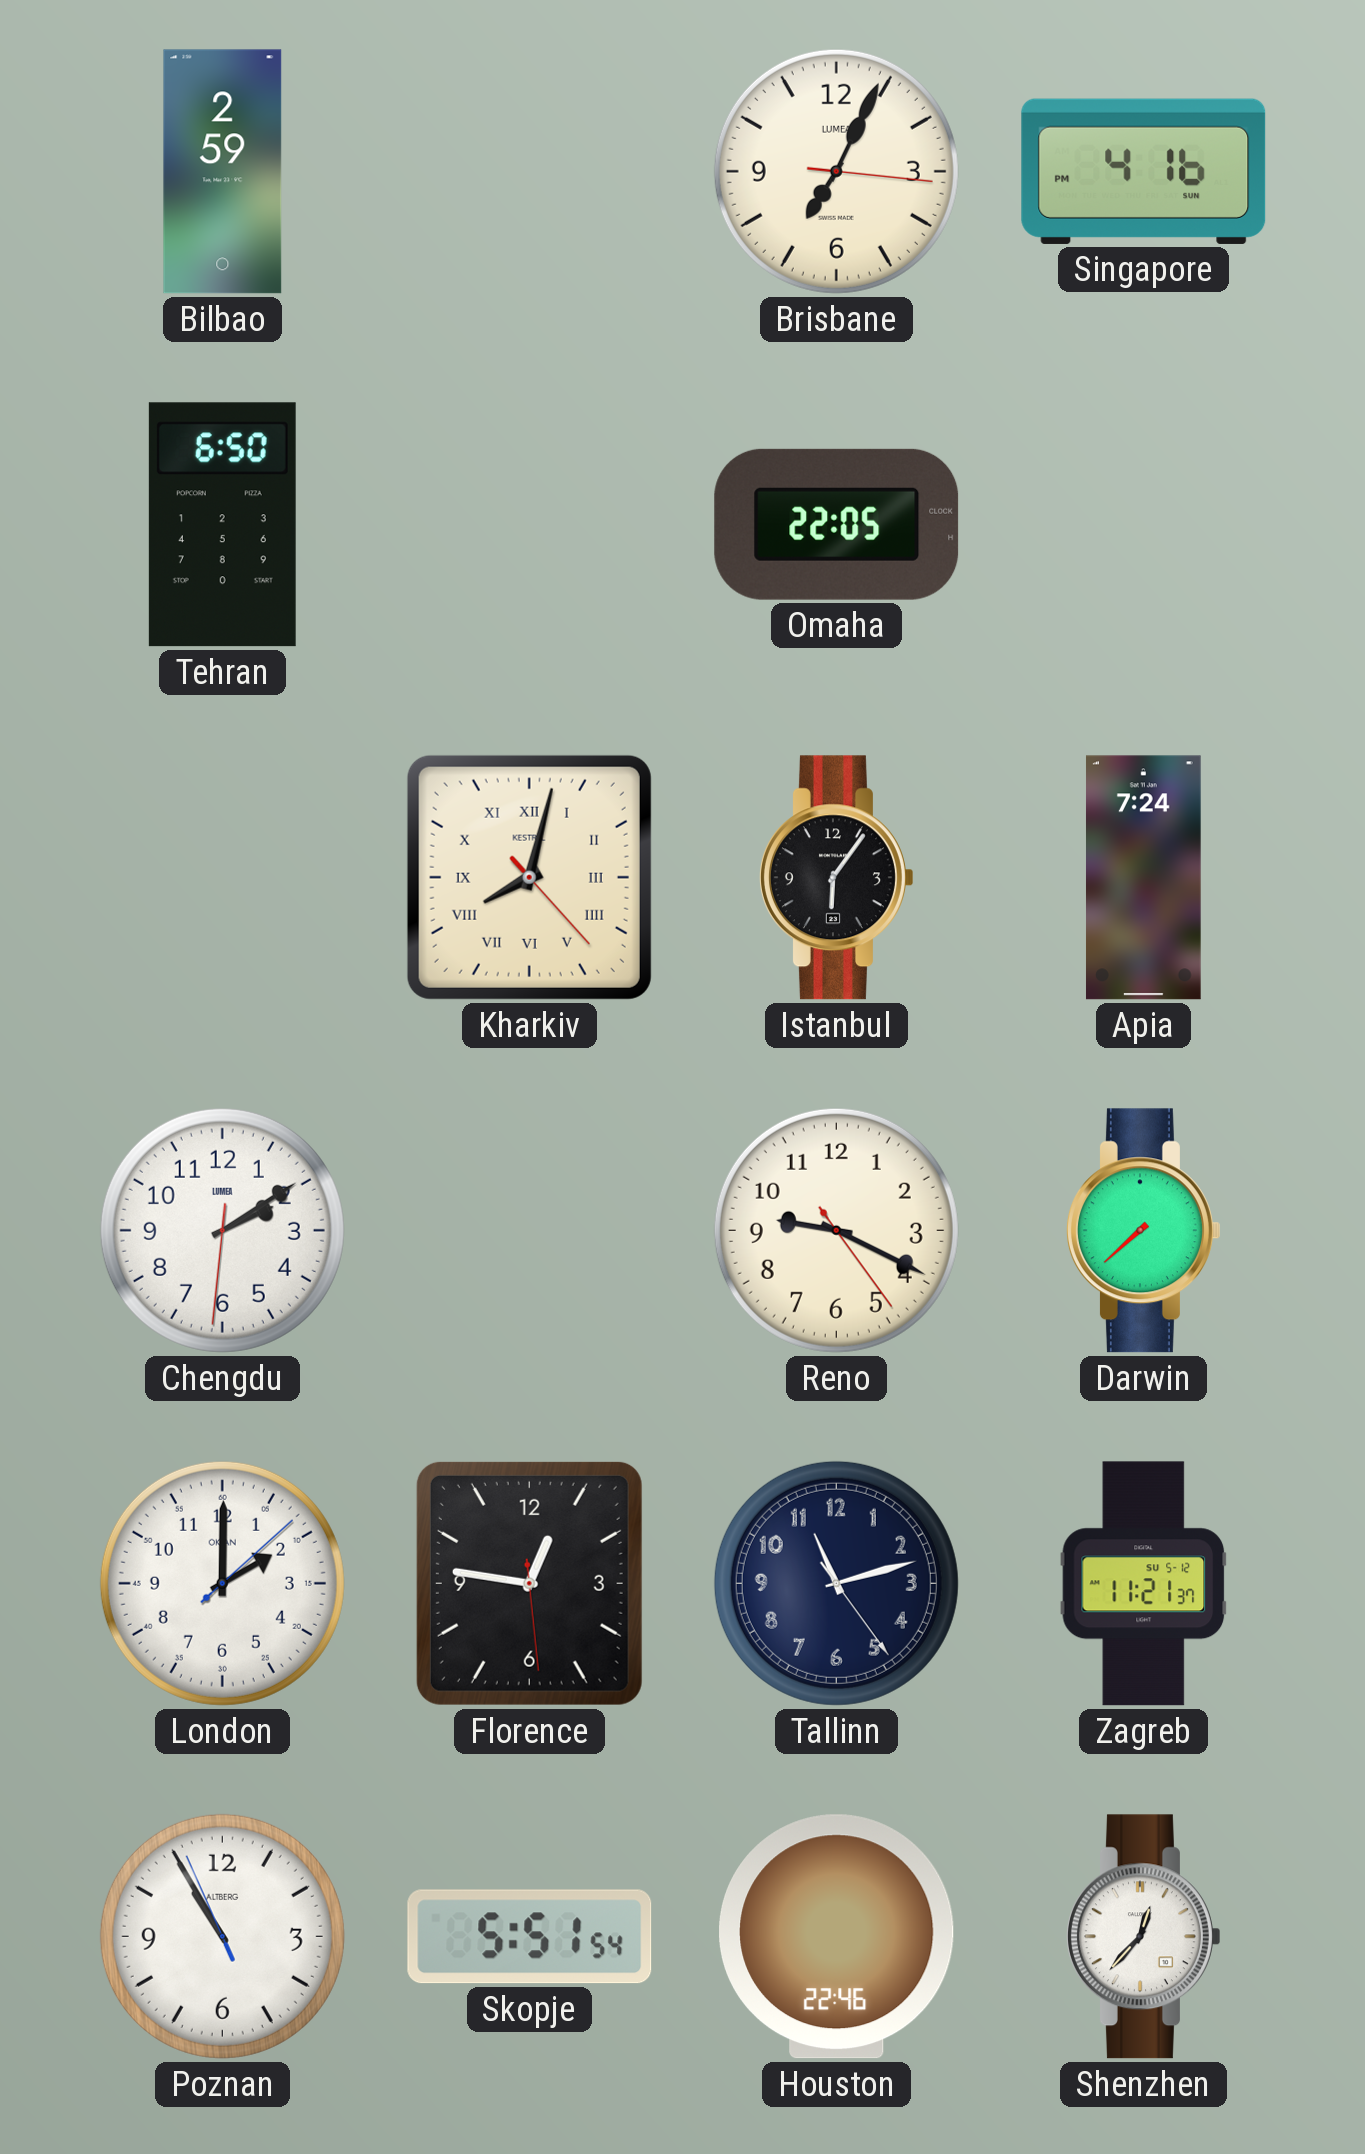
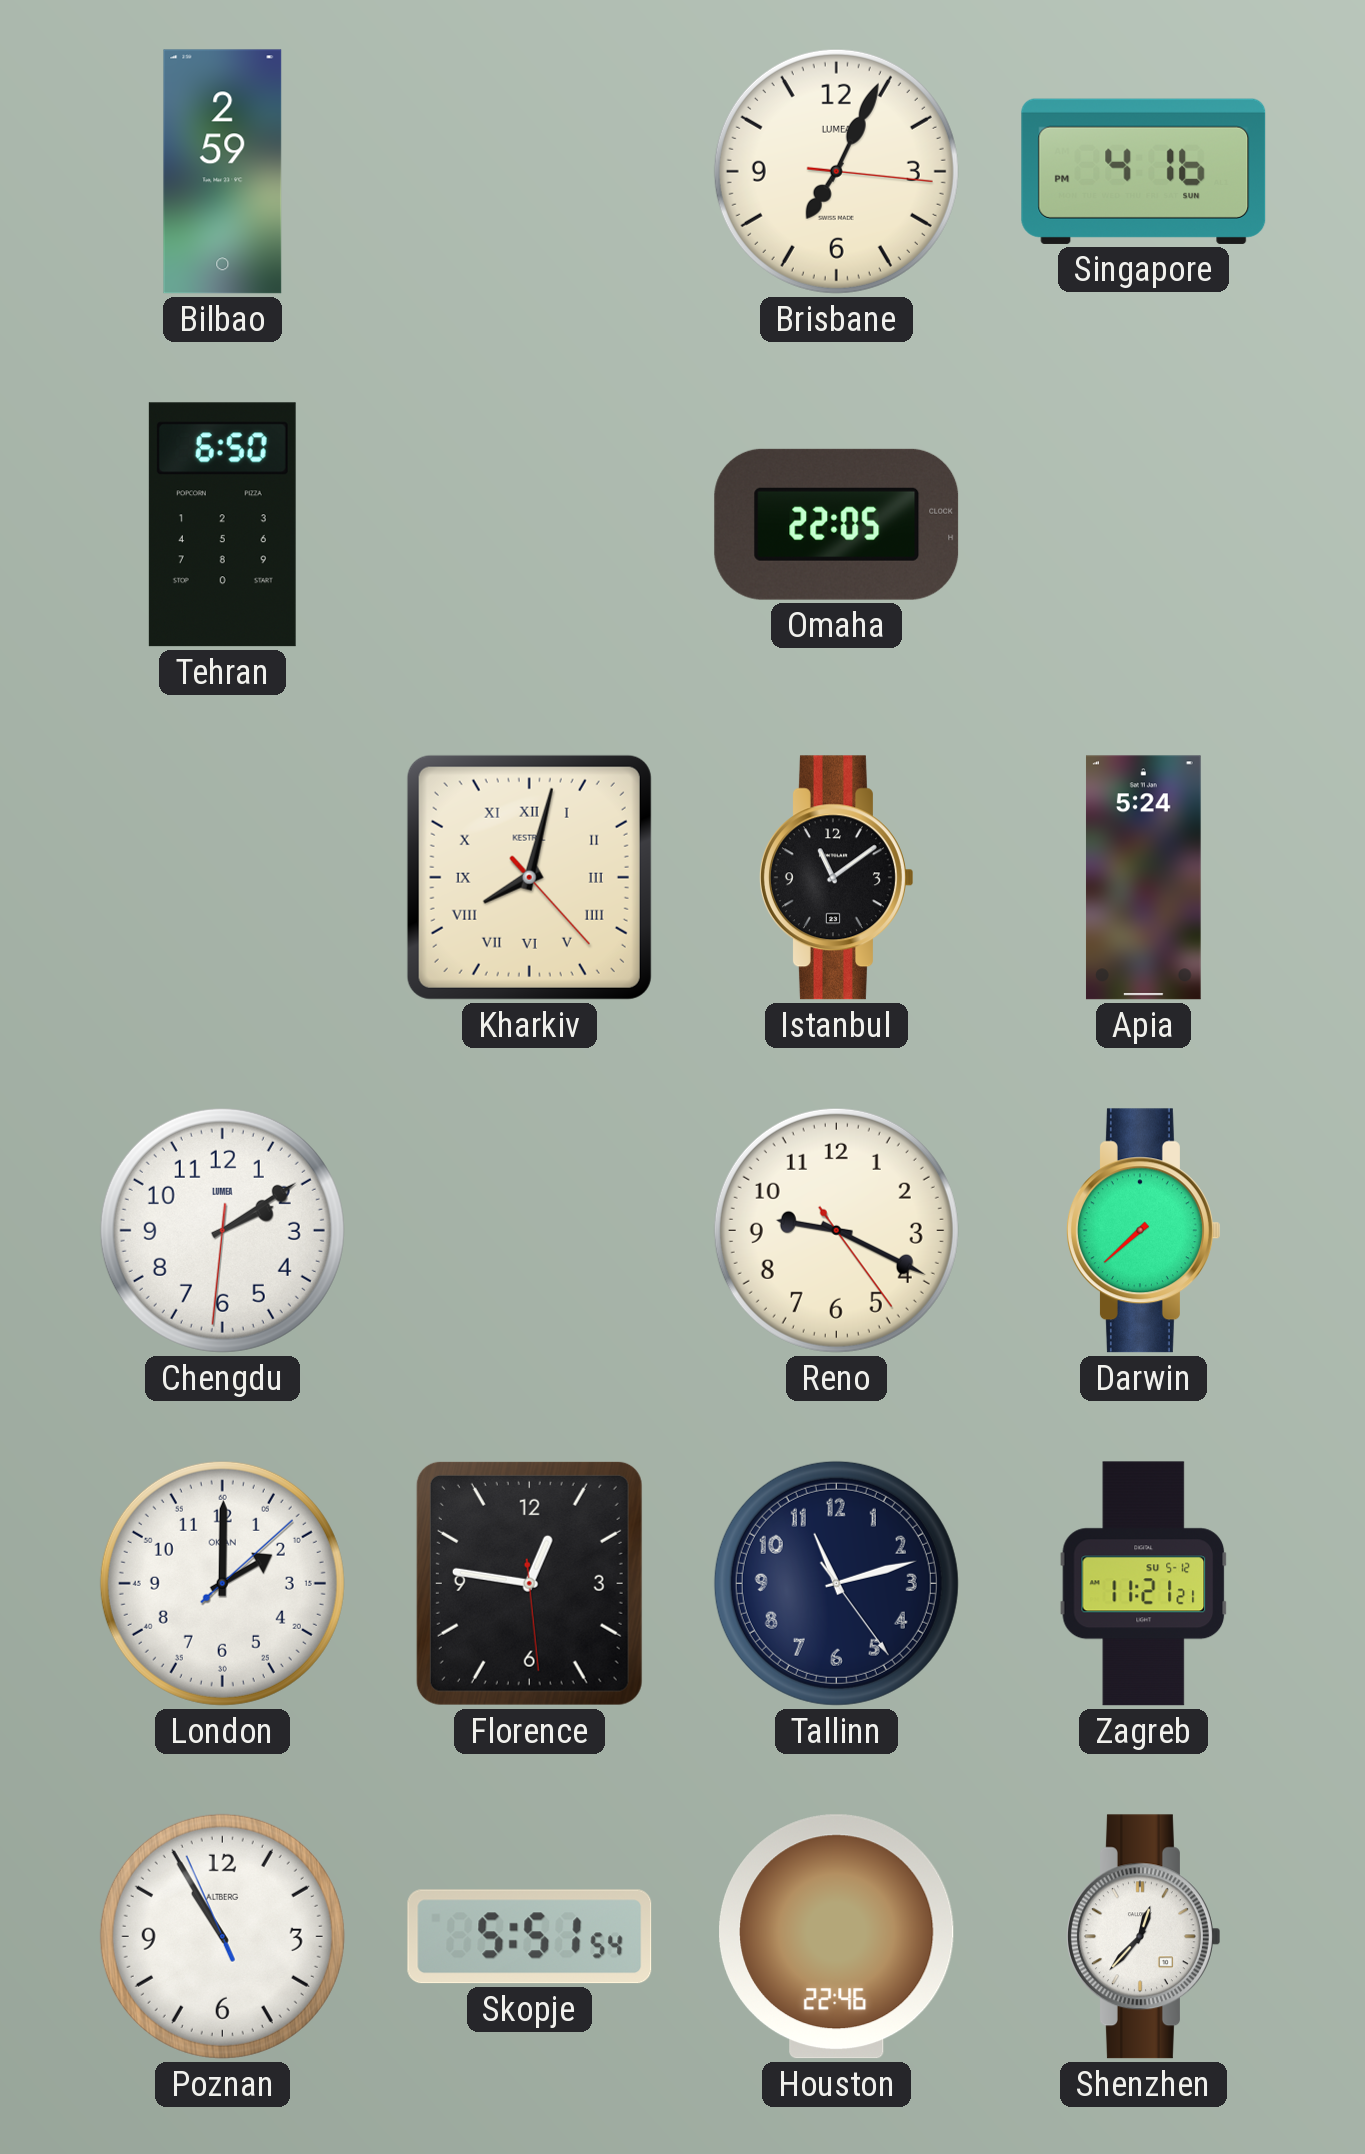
Istanbul: 6:06 -> 11:09 (836, 878)
Apia: 7:24 -> 5:24 (1143, 878)
Zagreb: 11:21:37 -> 11:21:21 (1144, 1584)
